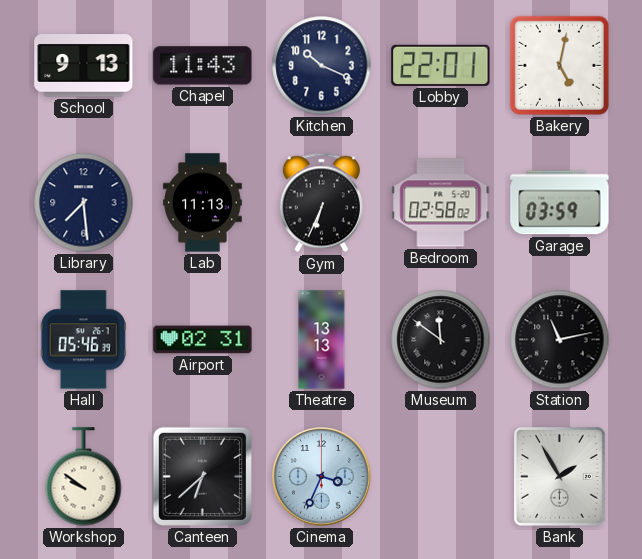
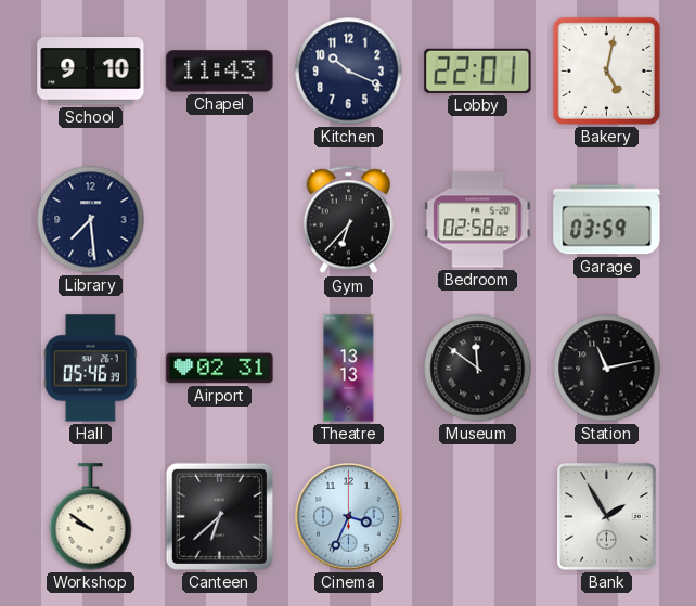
School: 9:13 -> 9:10 (91, 72)
Lab: 11:13 -> none (203, 203)
Gym: 6:34 -> 6:37 (348, 220)
